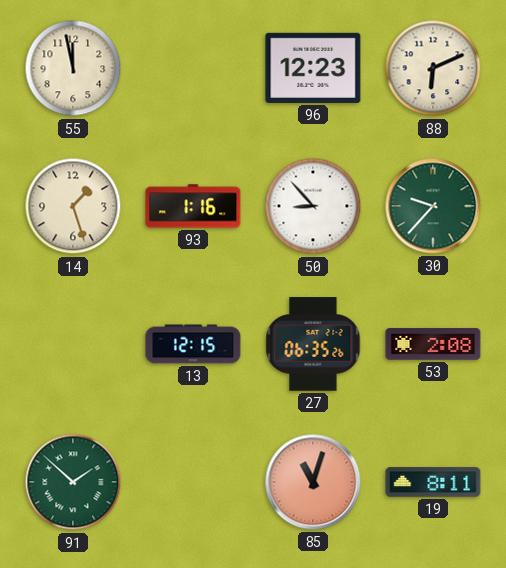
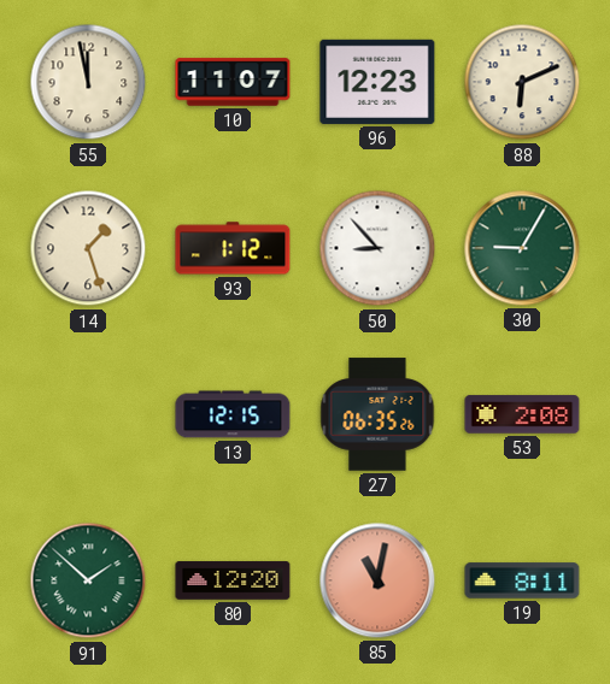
10: none -> 11:07 (233, 82)
93: 1:16 -> 1:12 (233, 248)
30: 9:37 -> 9:05 (522, 248)
80: none -> 12:20 (233, 580)
85: 11:03 -> 11:02 (377, 580)
